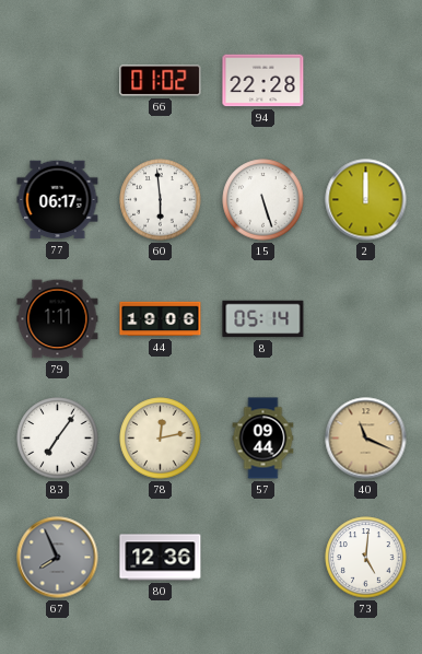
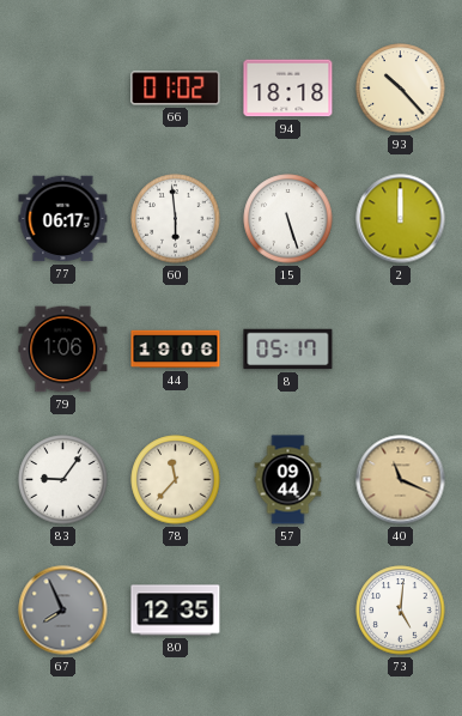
94: 22:28 -> 18:18 (288, 89)
93: none -> 10:23 (401, 89)
79: 1:11 -> 1:06 (63, 350)
8: 05:14 -> 05:17 (288, 350)
83: 7:06 -> 9:06 (63, 480)
78: 12:13 -> 11:37 (176, 480)
80: 12:36 -> 12:35 (176, 611)
